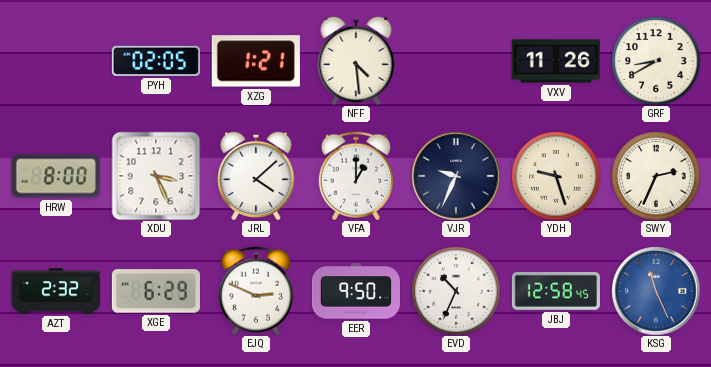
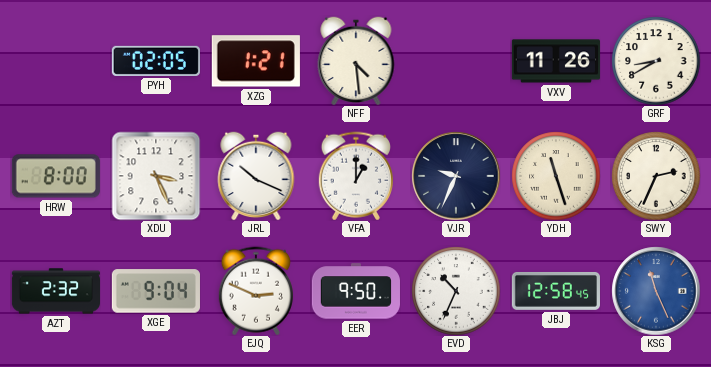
JRL: 4:08 -> 10:19 (256, 176)
YDH: 9:27 -> 11:27 (556, 176)
XGE: 6:29 -> 9:04 (156, 291)
